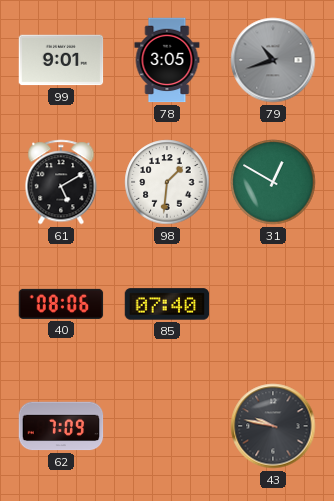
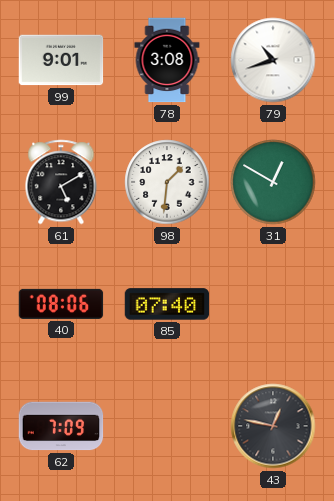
78: 3:05 -> 3:08 (167, 60)
79 dial: grey -> white (273, 60)
43: 9:47 -> 12:47 (273, 426)
